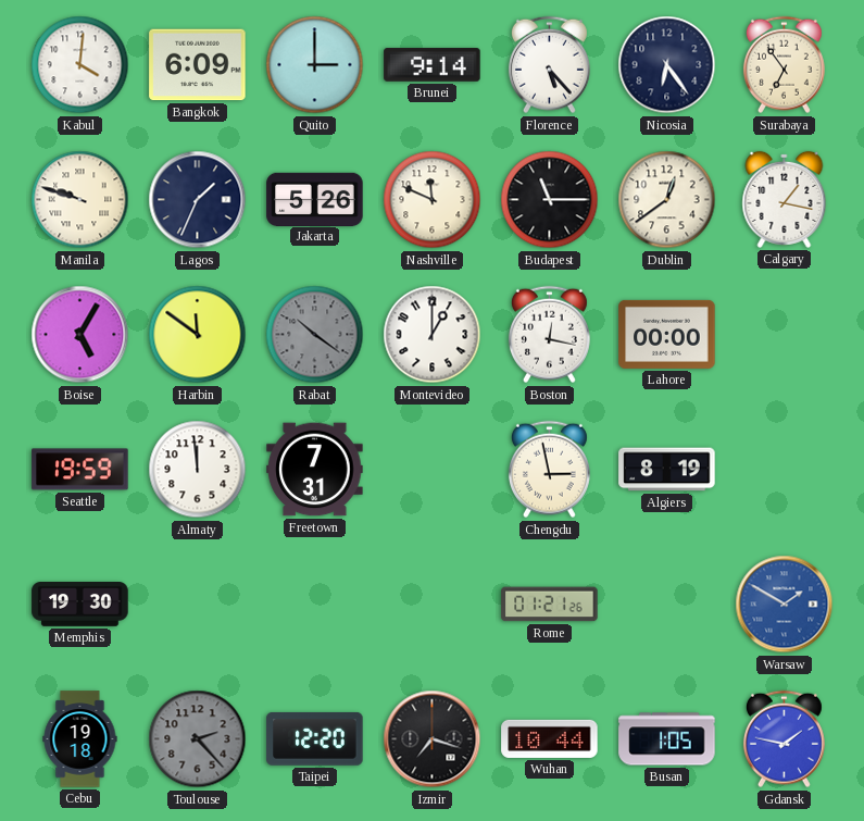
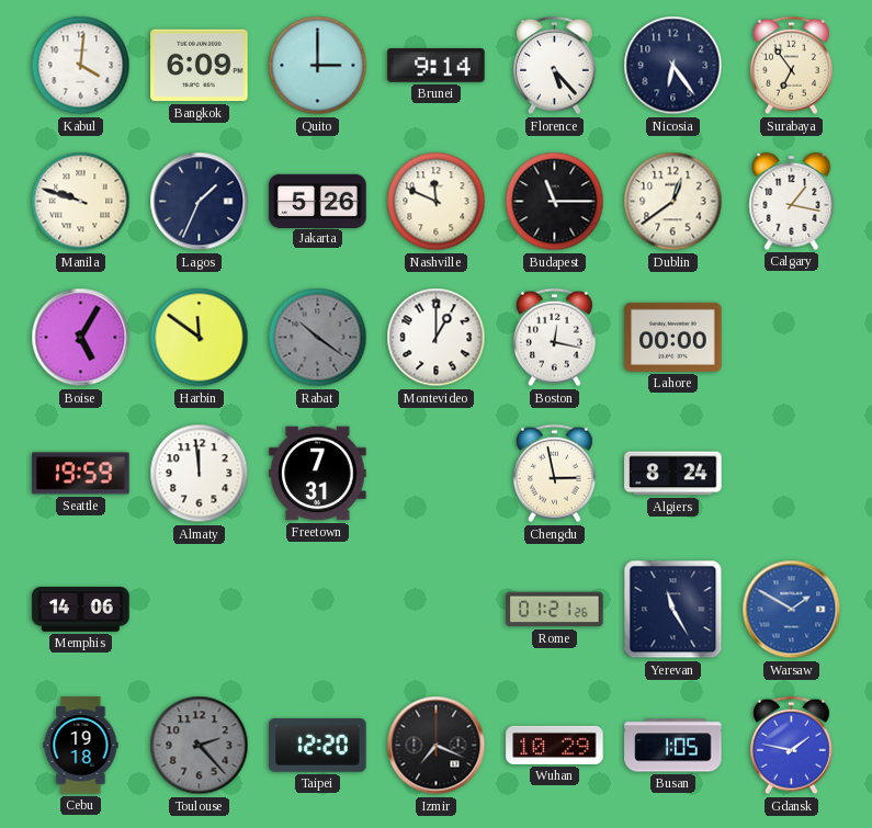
Algiers: 8:19 -> 8:24 (673, 474)
Memphis: 19:30 -> 14:06 (81, 610)
Yerevan: none -> 11:25 (673, 610)
Izmir: 7:18 -> 7:19 (437, 746)
Wuhan: 10:44 -> 10:29 (555, 745)
